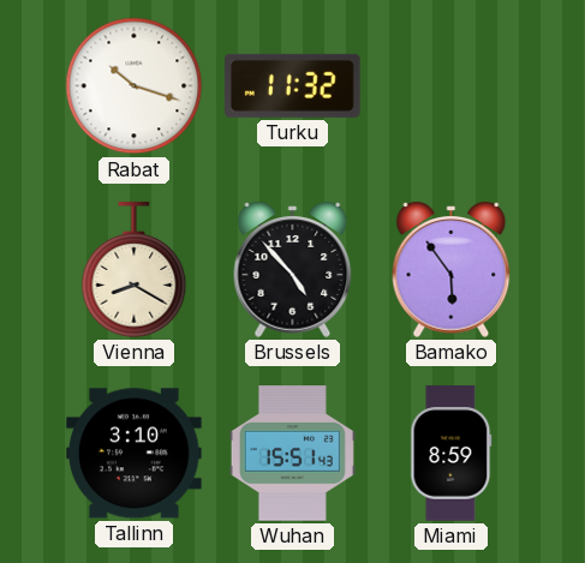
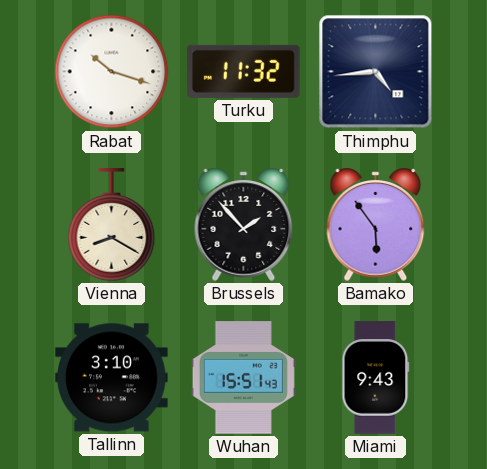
Thimphu: none -> 4:44 (376, 72)
Brussels: 4:53 -> 1:53 (244, 224)
Miami: 8:59 -> 9:43 (376, 378)
